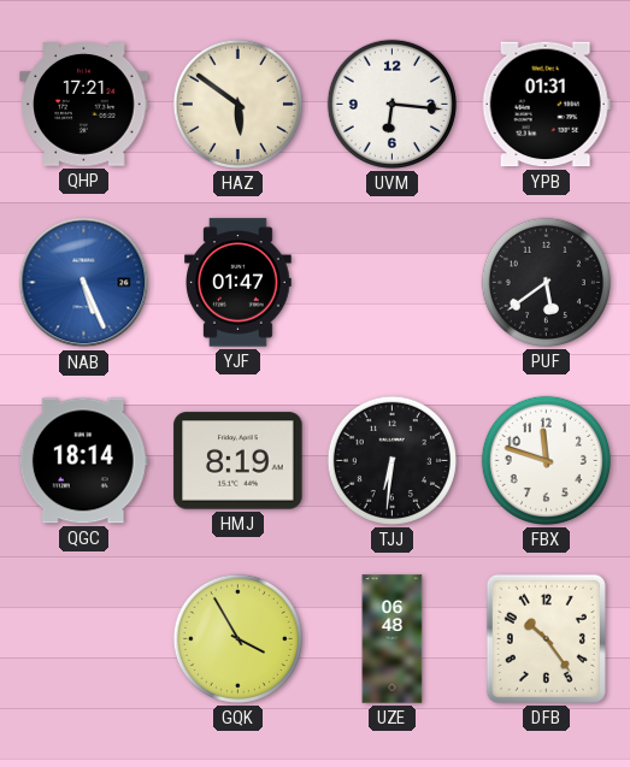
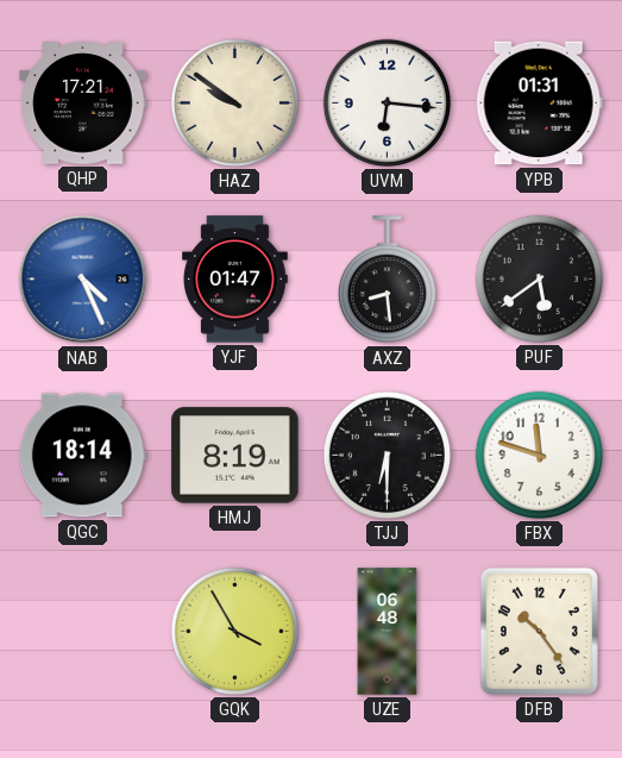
HAZ: 5:51 -> 9:51 (234, 102)
NAB: 5:26 -> 4:26 (83, 280)
AXZ: none -> 8:29 (387, 280)
TJJ: 6:31 -> 6:30 (387, 455)
